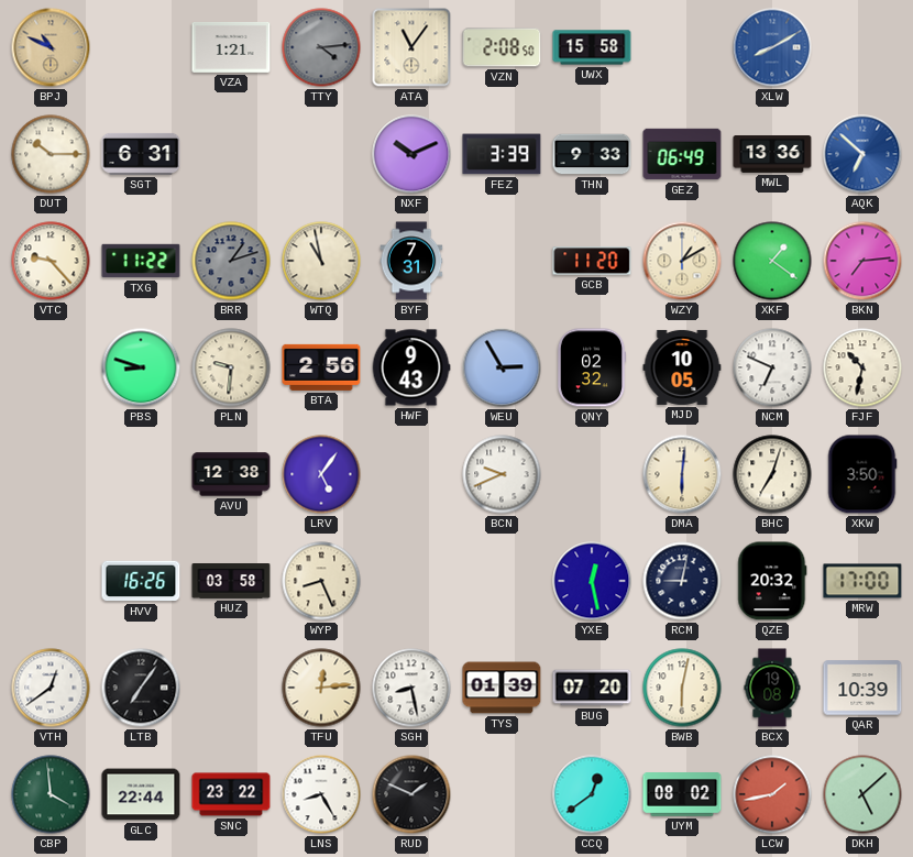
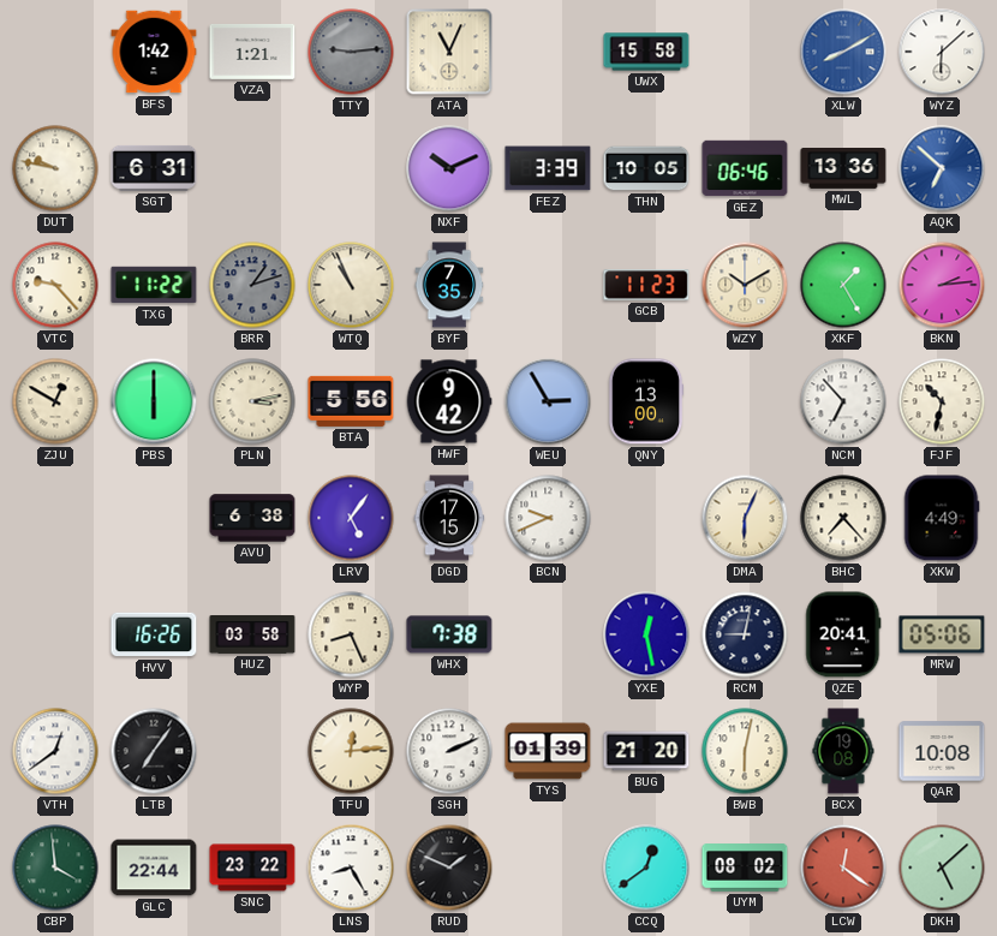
BPJ: 10:49 -> none (51, 47)
BFS: none -> 1:42 (154, 52)
TTY: 4:14 -> 9:14 (351, 52)
ATA: 11:06 -> 11:04 (449, 52)
VZN: 2:08 -> none (502, 47)
WYZ: none -> 6:08 (942, 52)
DUT: 10:15 -> 9:47 (55, 168)
THN: 9:33 -> 10:05 (646, 168)
GEZ: 06:49 -> 06:46 (745, 168)
WTQ: 10:58 -> 10:56 (351, 285)
BYF: 7:31 -> 7:35 (449, 285)
GCB: 11:20 -> 11:23 (646, 285)
WZY: 1:10 -> 10:10 (745, 285)
XKF: 1:21 -> 1:25 (843, 285)
BKN: 7:14 -> 2:14 (942, 285)
ZJU: none -> 12:50 (55, 401)
PBS: 8:48 -> 6:00 (154, 401)
PLN: 9:31 -> 3:13 (252, 401)
BTA: 2:56 -> 5:56 (351, 401)
HWF: 9:43 -> 9:42 (449, 401)
QNY: 02:32 -> 13:00 (646, 401)
MJD: 10:05 -> none (682, 367)
NCM: 6:49 -> 6:53 (843, 401)
AVU: 12:38 -> 6:38 (252, 518)
DGD: none -> 17:15 (449, 518)
DMA: 6:01 -> 6:04 (745, 518)
BHC: 7:03 -> 7:23 (843, 518)
XKW: 3:50 -> 4:49 (942, 518)
WHX: none -> 7:38 (449, 634)
QZE: 20:32 -> 20:41 (843, 634)
MRW: 17:00 -> 05:06 (942, 634)
SGH: 8:28 -> 2:11 (449, 751)
BUG: 07:20 -> 21:20 (646, 751)
QAR: 10:39 -> 10:08 (942, 751)
LCW: 1:43 -> 12:21 (843, 868)
